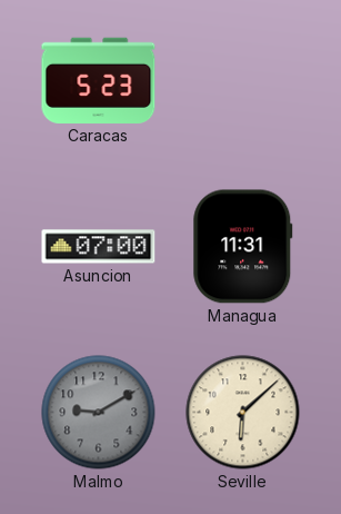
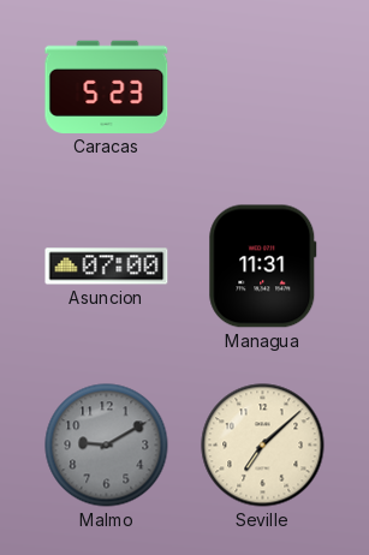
Seville: 6:08 -> 7:08 (263, 446)
